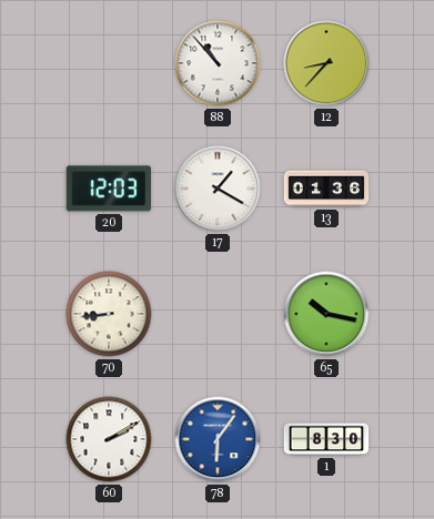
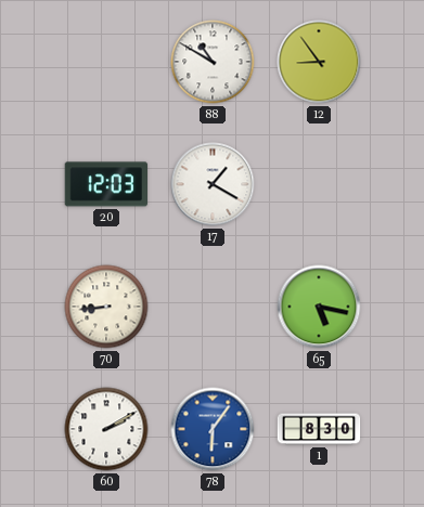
88: 10:53 -> 10:50 (213, 62)
12: 8:37 -> 8:54 (319, 62)
13: 01:36 -> none (326, 189)
65: 10:17 -> 5:17 (319, 307)
